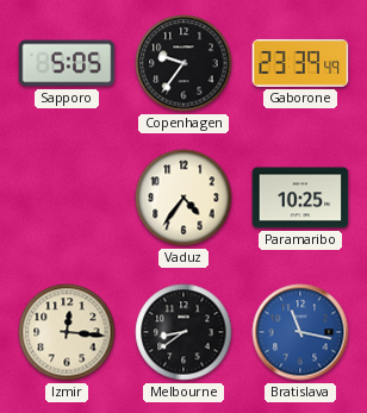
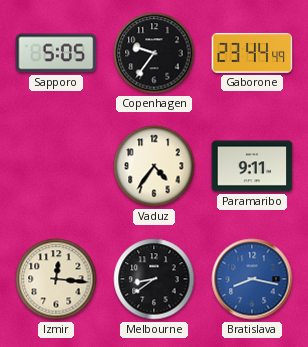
Gaborone: 23:39 -> 23:44 (252, 53)
Paramaribo: 10:25 -> 9:11 (252, 166)
Bratislava: 11:17 -> 8:17 (252, 279)
